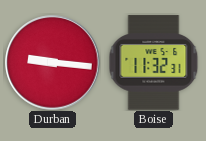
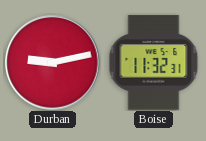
Durban: 9:16 -> 9:13 (53, 63)
